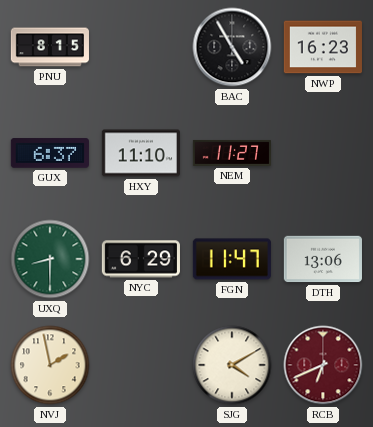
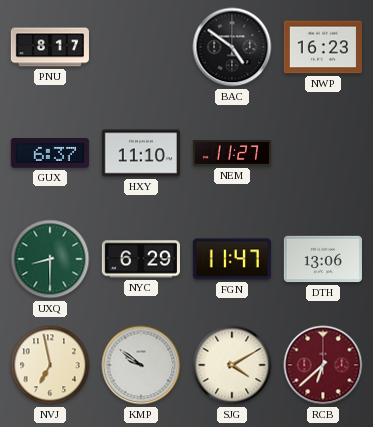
PNU: 8:15 -> 8:17 (50, 47)
BAC: 4:55 -> 4:51 (232, 47)
NVJ: 1:58 -> 6:58 (50, 365)
KMP: none -> 9:51 (141, 365)
RCB: 6:41 -> 6:38 (323, 365)
